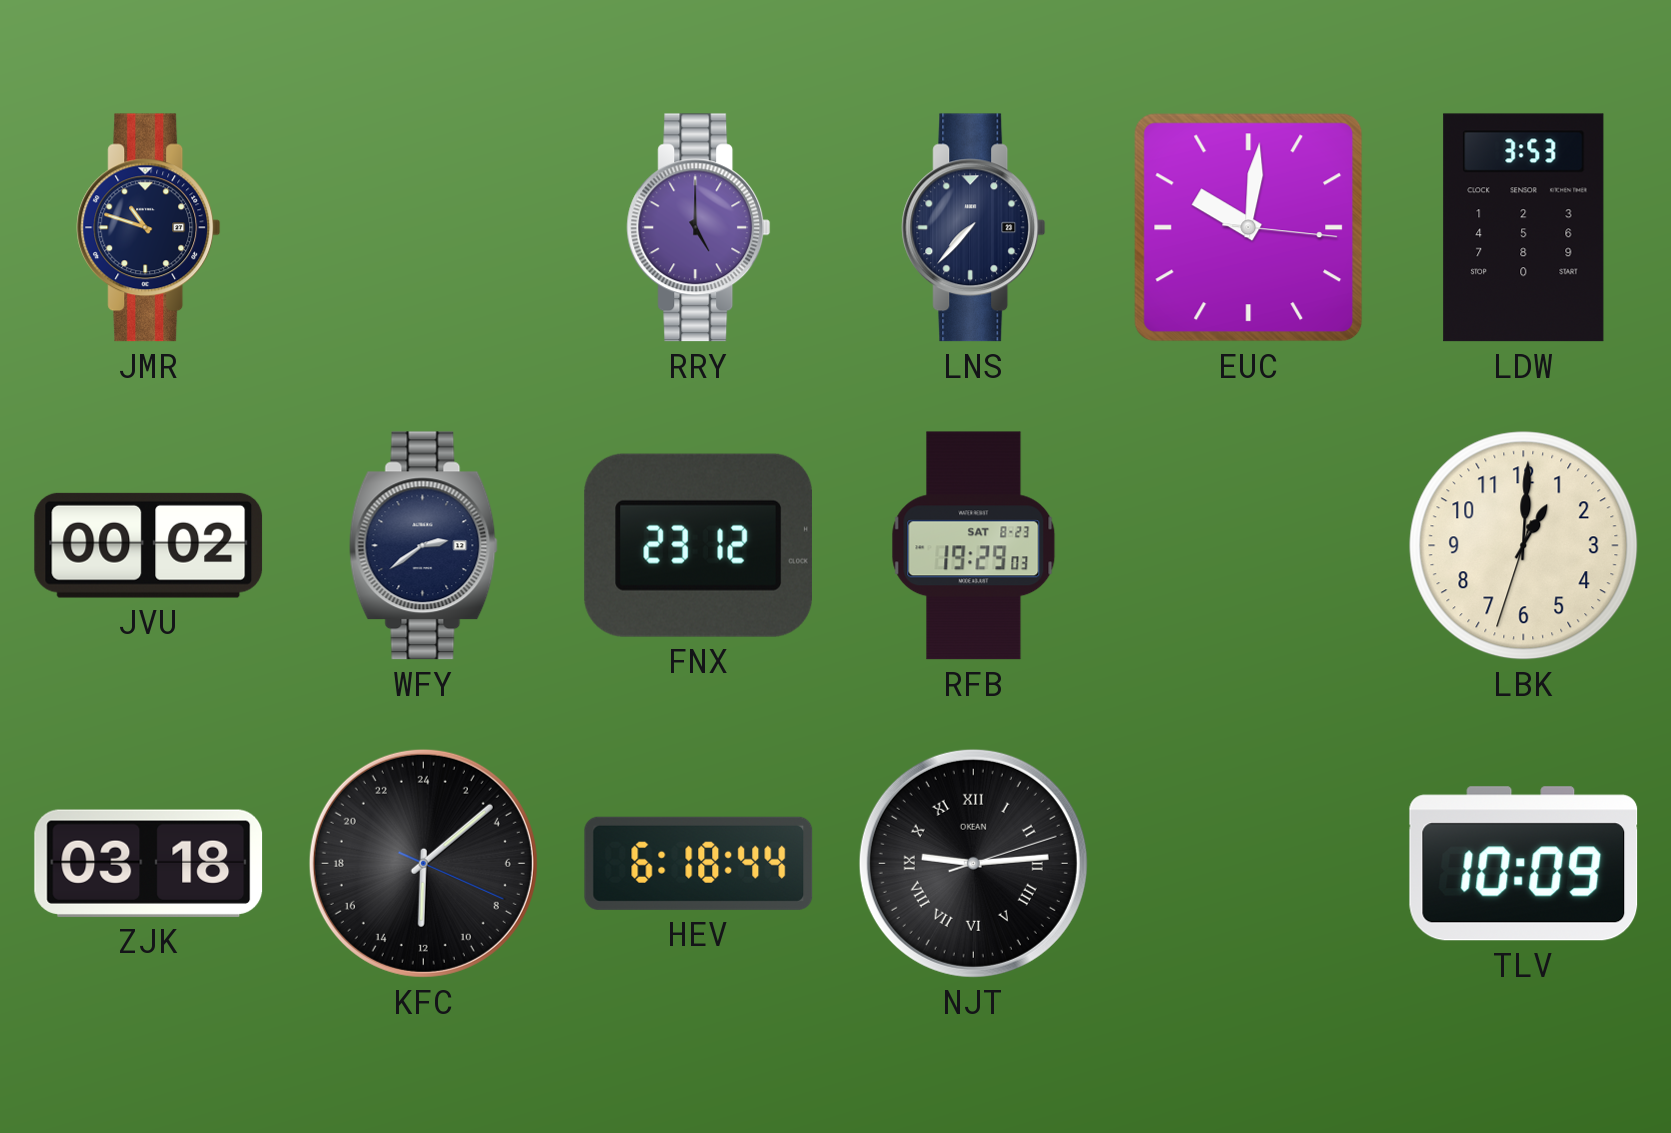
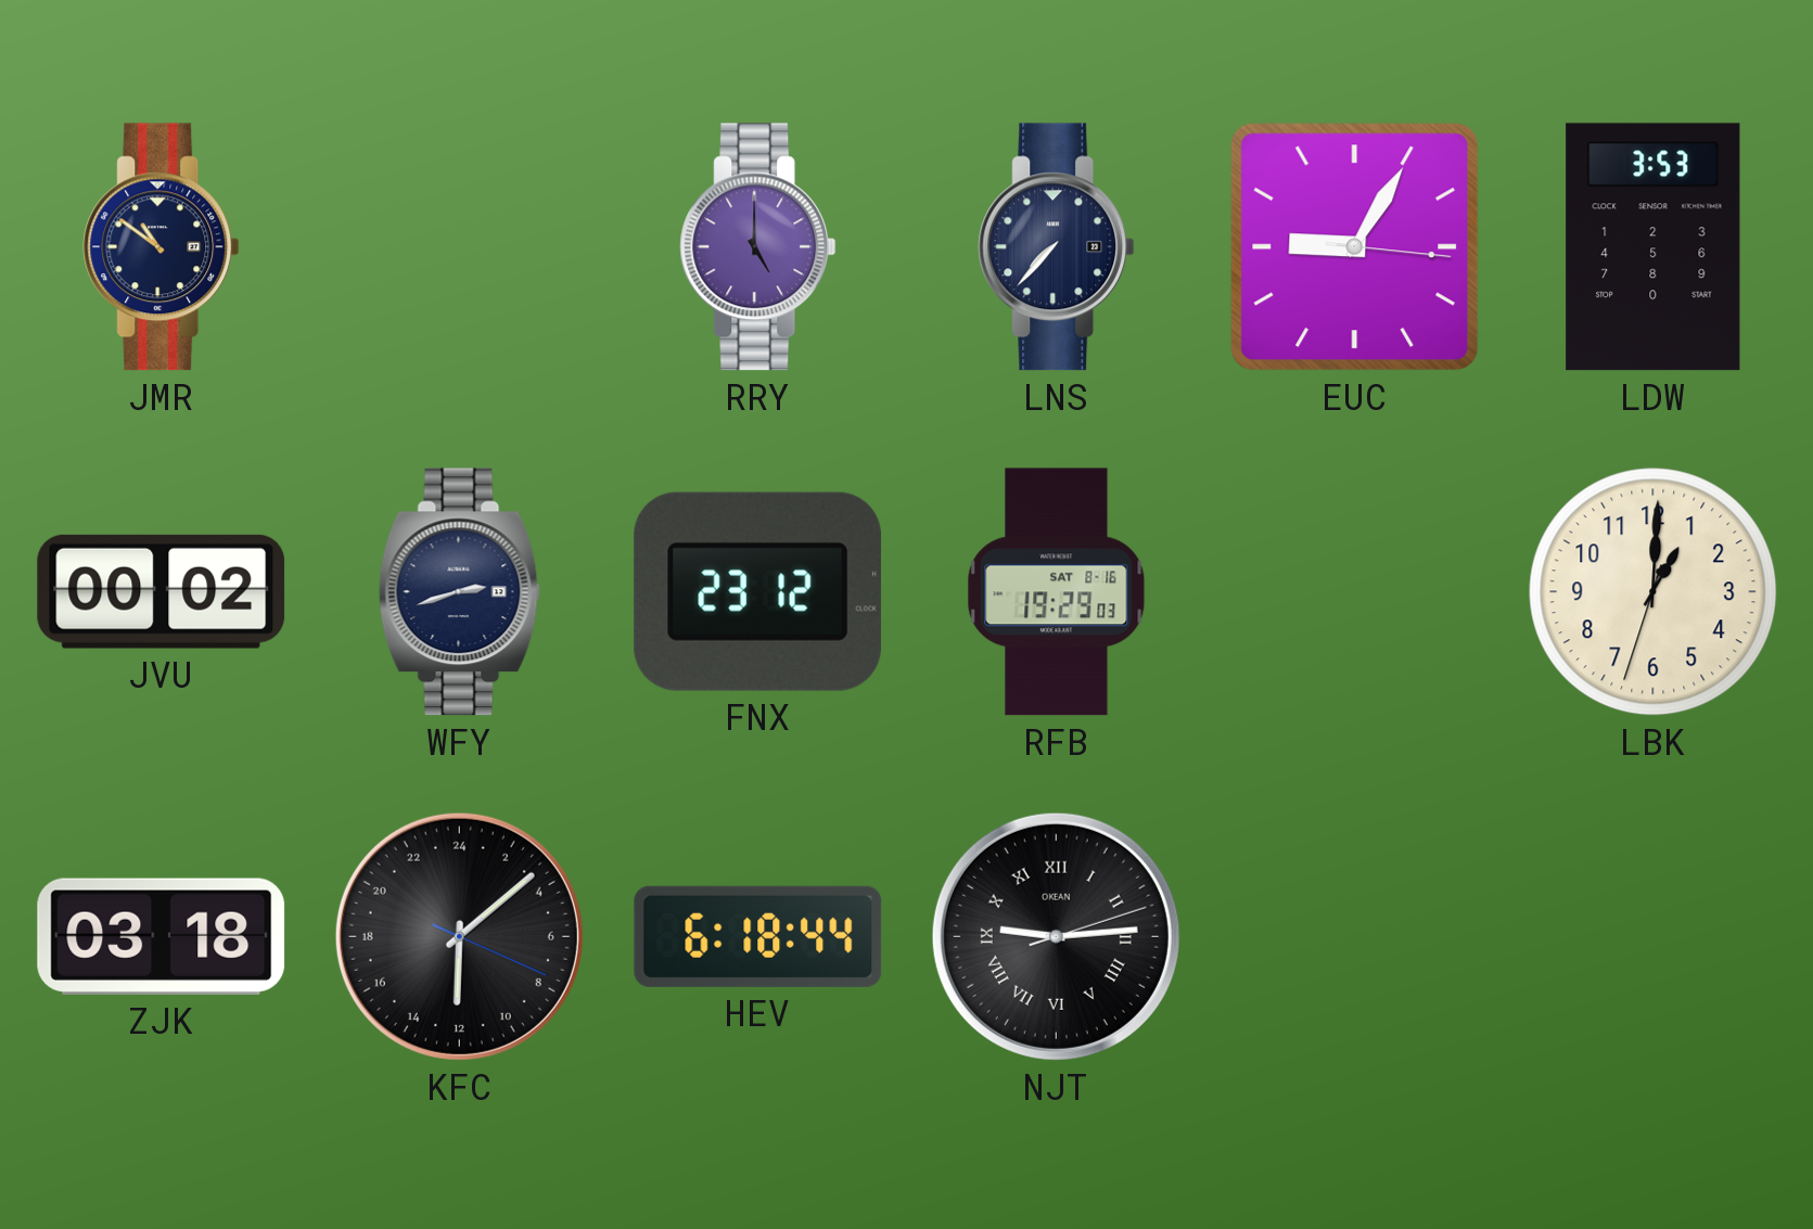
JMR: 10:48 -> 10:51 (162, 247)
EUC: 10:01 -> 9:05 (1355, 247)
WFY: 2:39 -> 2:42 (459, 592)
RFB date: SAT 8-23 -> SAT 8-16 (1057, 592)
TLV: 10:09 -> none (1524, 864)
